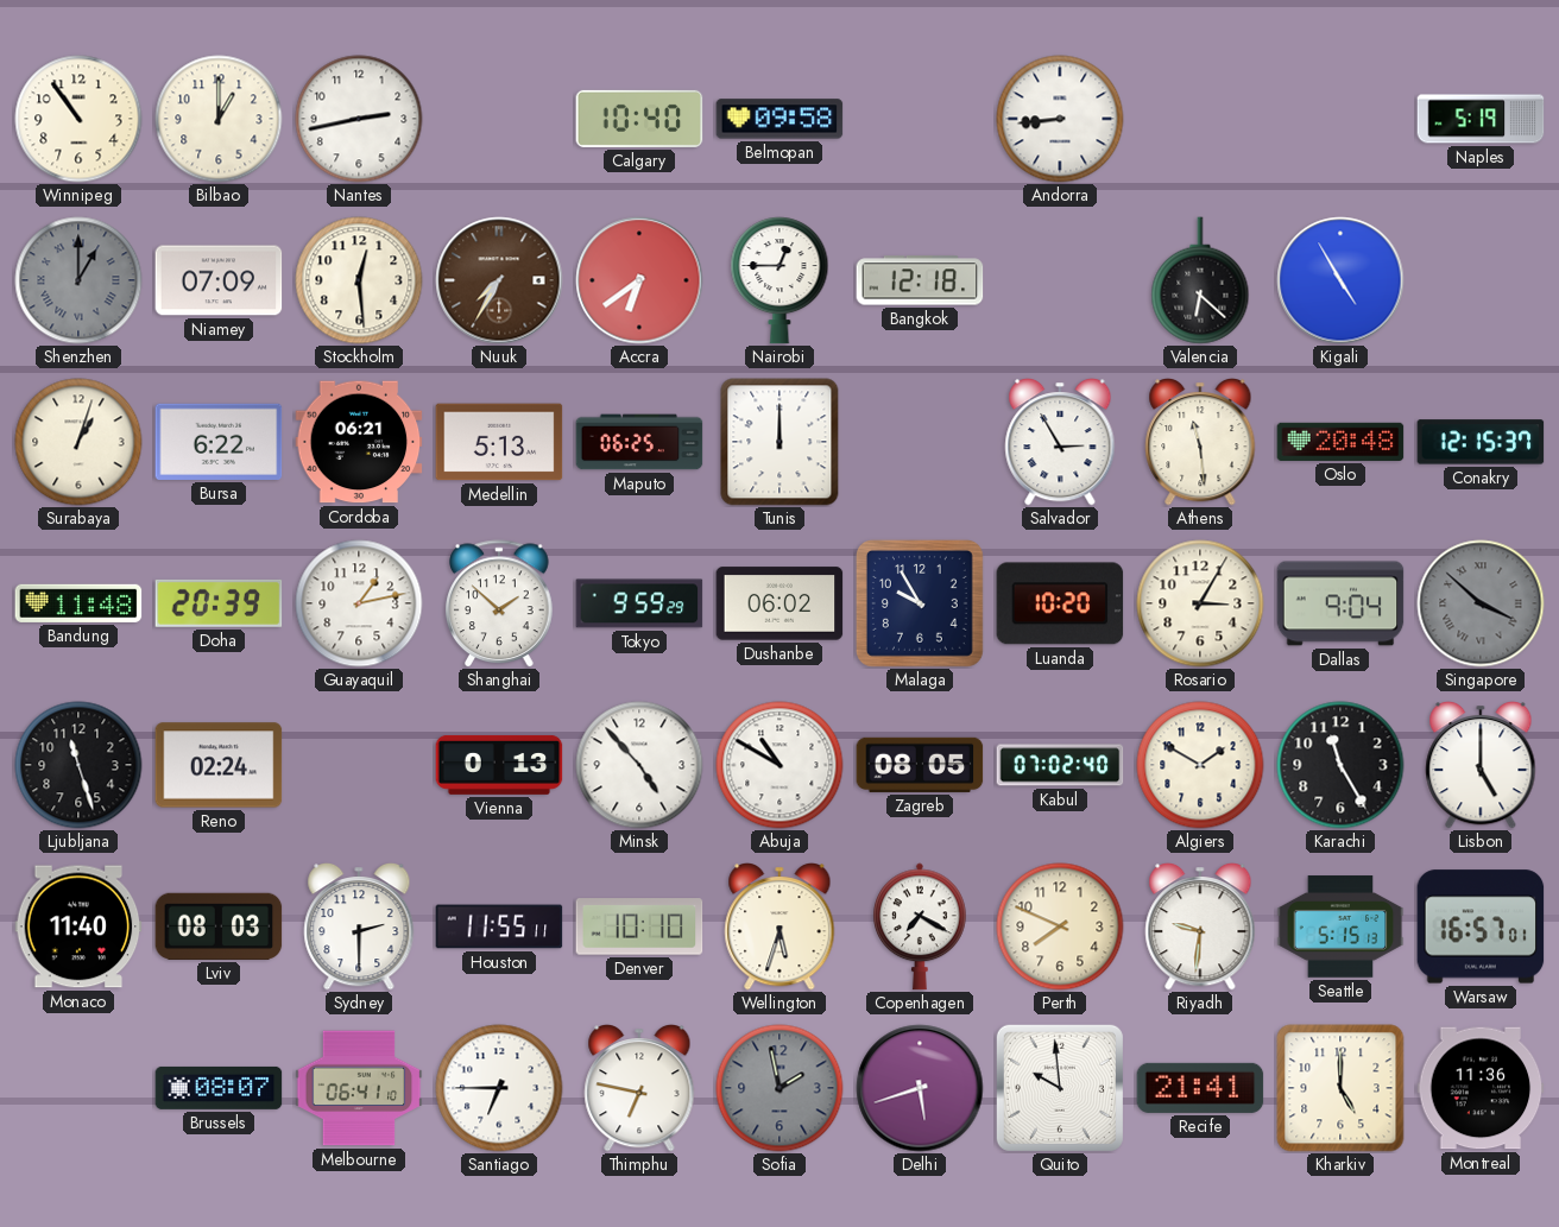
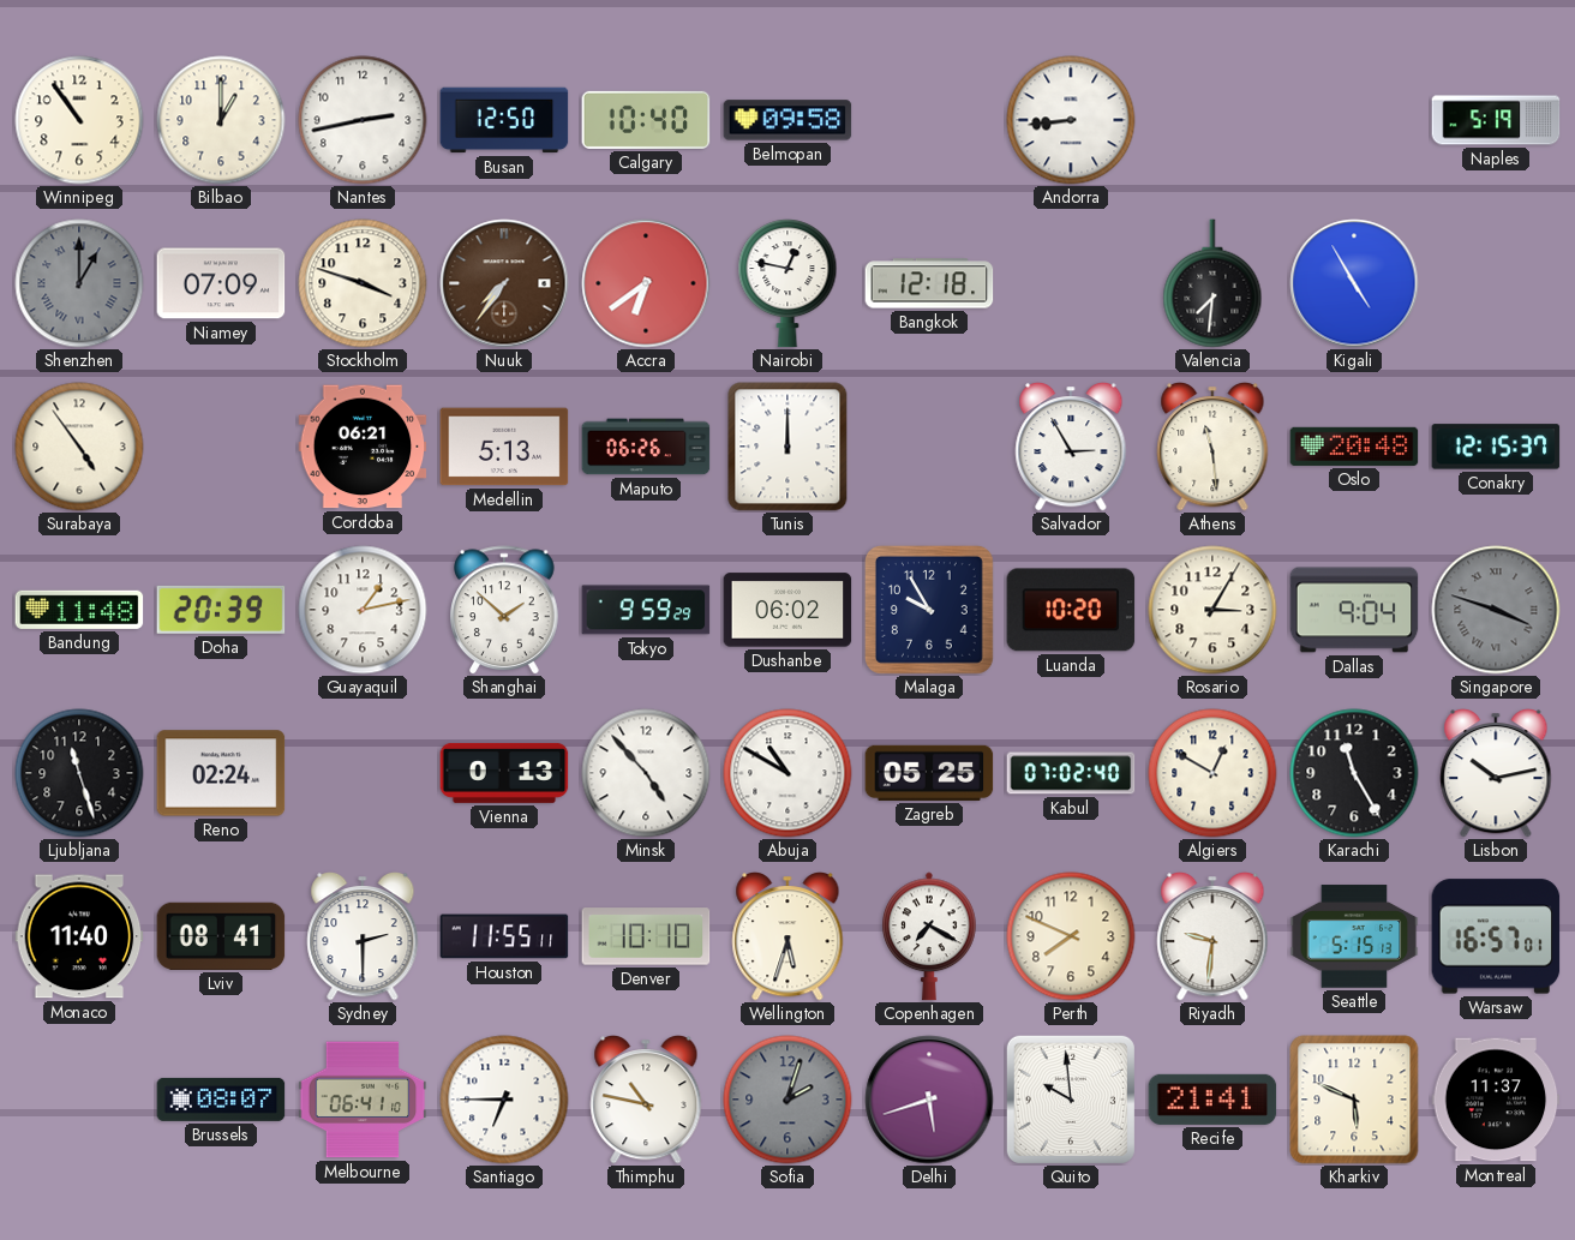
Busan: none -> 12:50 (504, 120)
Stockholm: 12:29 -> 3:48 (363, 283)
Nuuk: 7:35 -> 7:36 (504, 283)
Nairobi: 12:45 -> 12:47 (787, 283)
Valencia: 6:22 -> 7:31 (1212, 283)
Surabaya: 1:03 -> 4:54 (79, 447)
Bursa: 6:22 -> none (219, 442)
Maputo: 06:25 -> 06:26 (646, 447)
Singapore: 3:52 -> 3:48 (1496, 610)
Zagreb: 08:05 -> 05:25 (929, 773)
Algiers: 1:50 -> 12:50 (1212, 773)
Lisbon: 5:00 -> 10:13 (1496, 774)
Lviv: 08:03 -> 08:41 (221, 936)
Thimphu: 6:47 -> 10:47 (646, 1101)
Sofia: 1:58 -> 2:03 (787, 1100)
Kharkiv: 5:00 -> 5:49 (1354, 1100)
Montreal: 11:36 -> 11:37 (1496, 1100)
